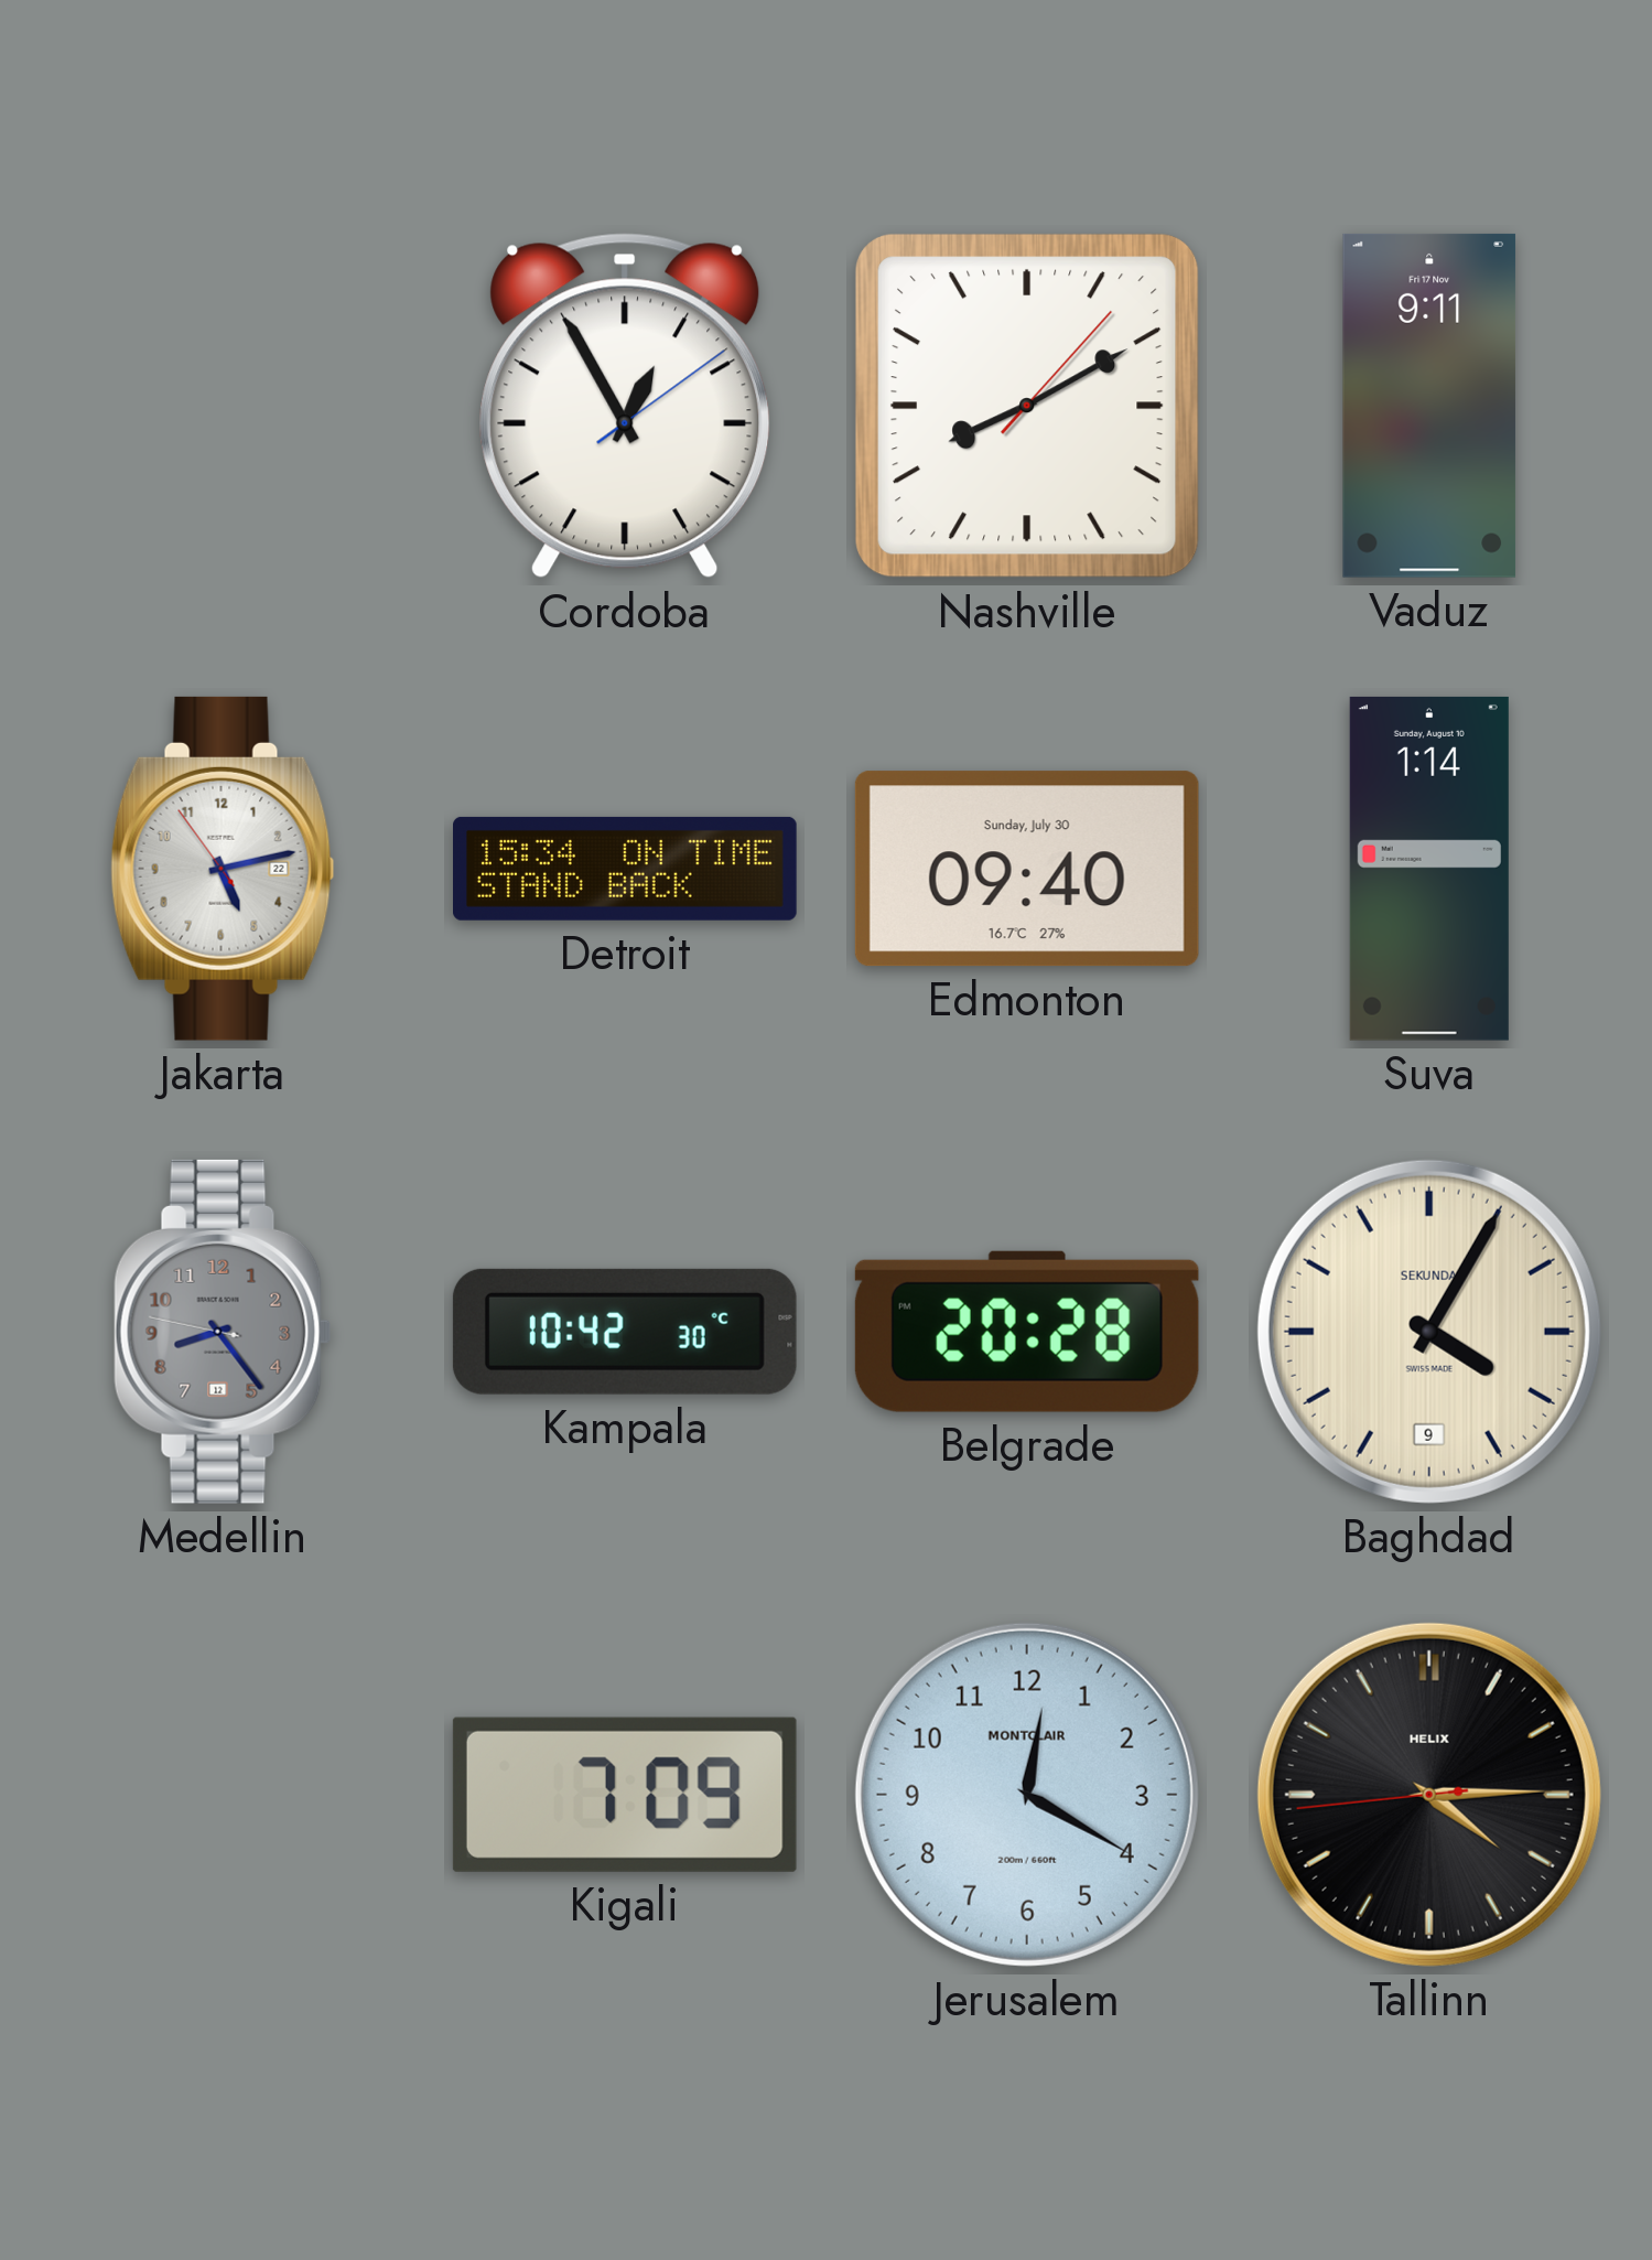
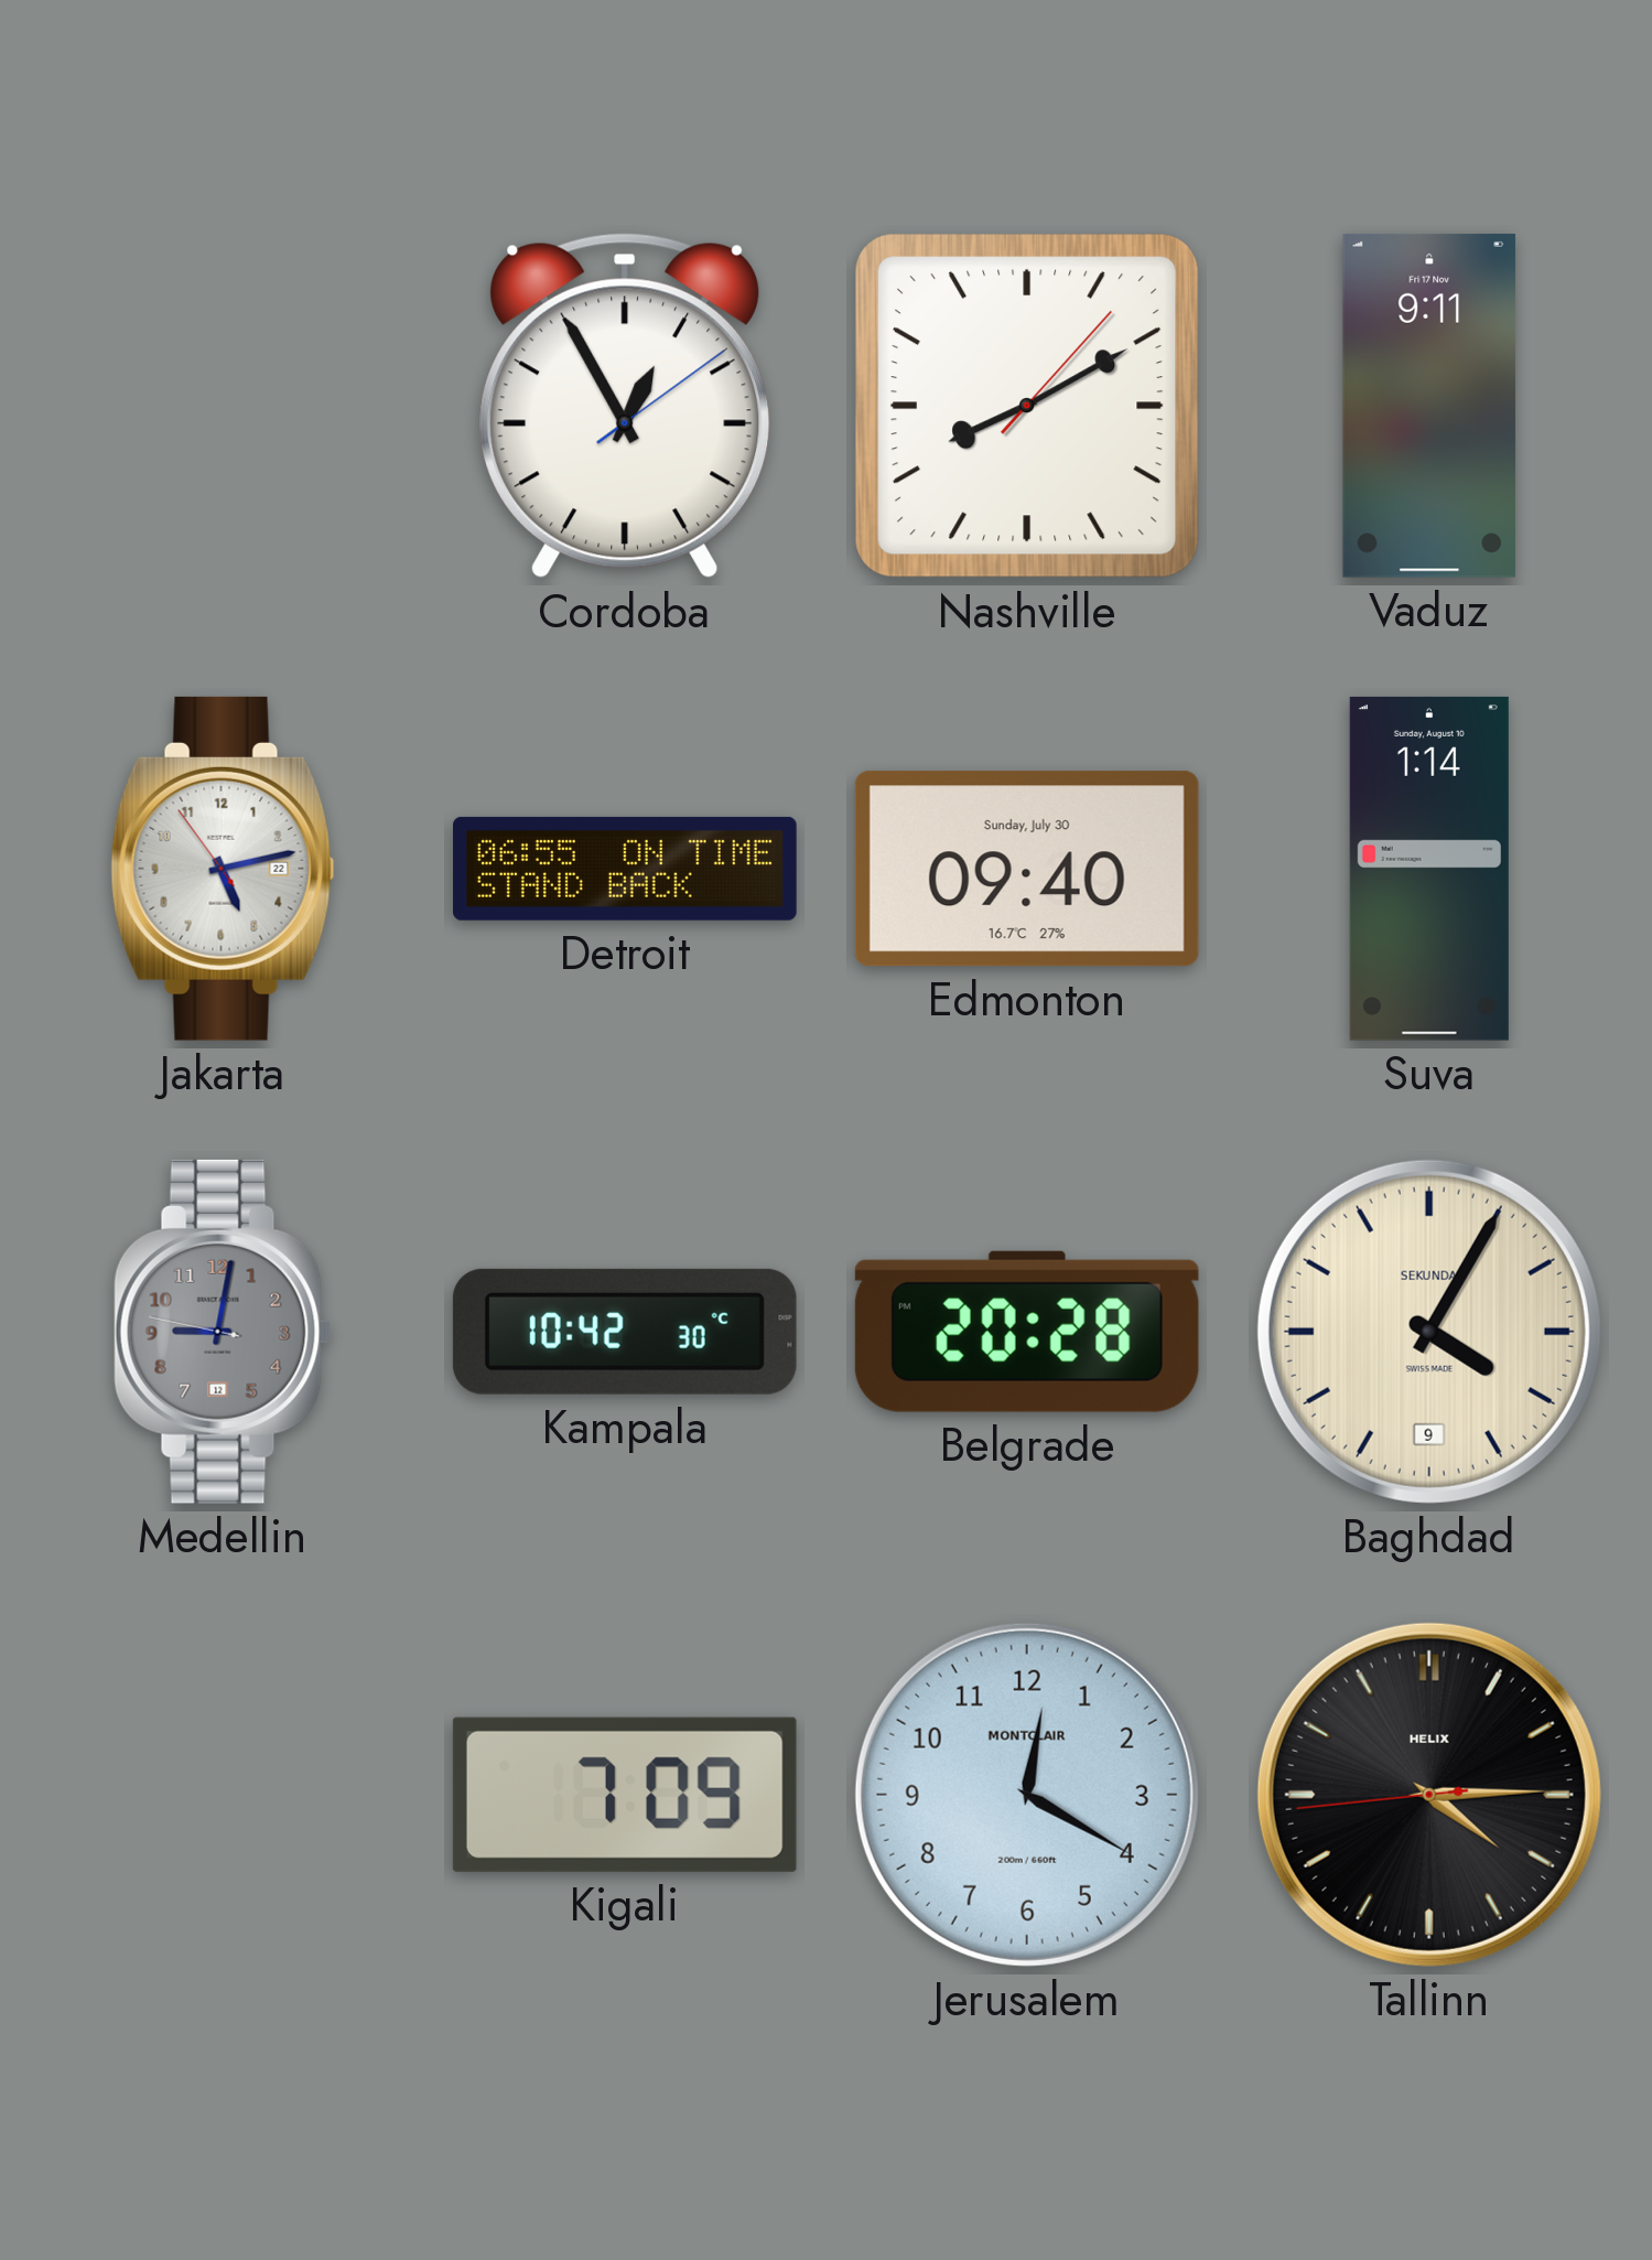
Detroit: 15:34 -> 06:55 (626, 869)
Medellin: 8:23 -> 9:01 (223, 1332)
